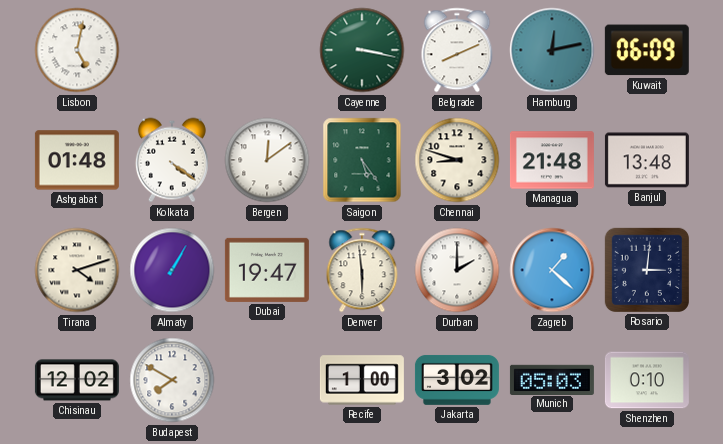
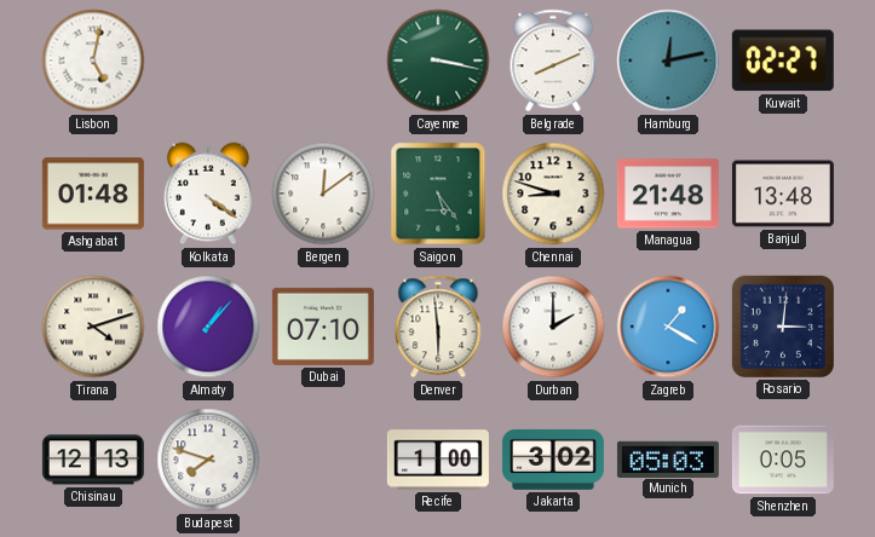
Kuwait: 06:09 -> 02:27 (783, 60)
Almaty: 1:05 -> 1:07 (208, 327)
Dubai: 19:47 -> 07:10 (323, 327)
Zagreb: 1:22 -> 1:20 (668, 327)
Chisinau: 12:02 -> 12:13 (93, 460)
Budapest: 7:50 -> 7:48 (208, 460)
Shenzhen: 0:10 -> 0:05 (783, 460)
